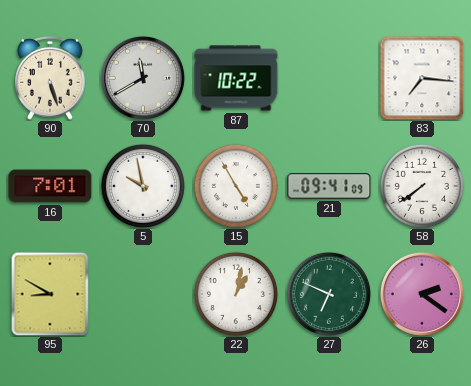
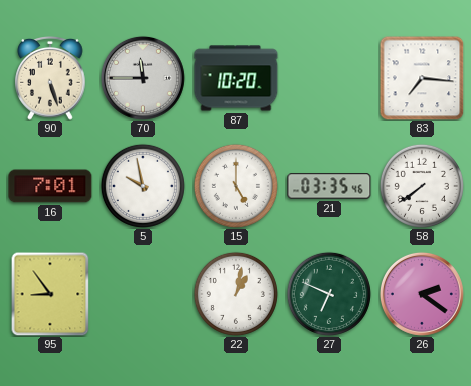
70: 11:40 -> 11:45 (143, 78)
87: 10:22 -> 10:20 (236, 78)
15: 4:55 -> 5:00 (236, 186)
21: 09:41 -> 03:35 (329, 186)
95: 8:50 -> 8:54 (50, 294)
